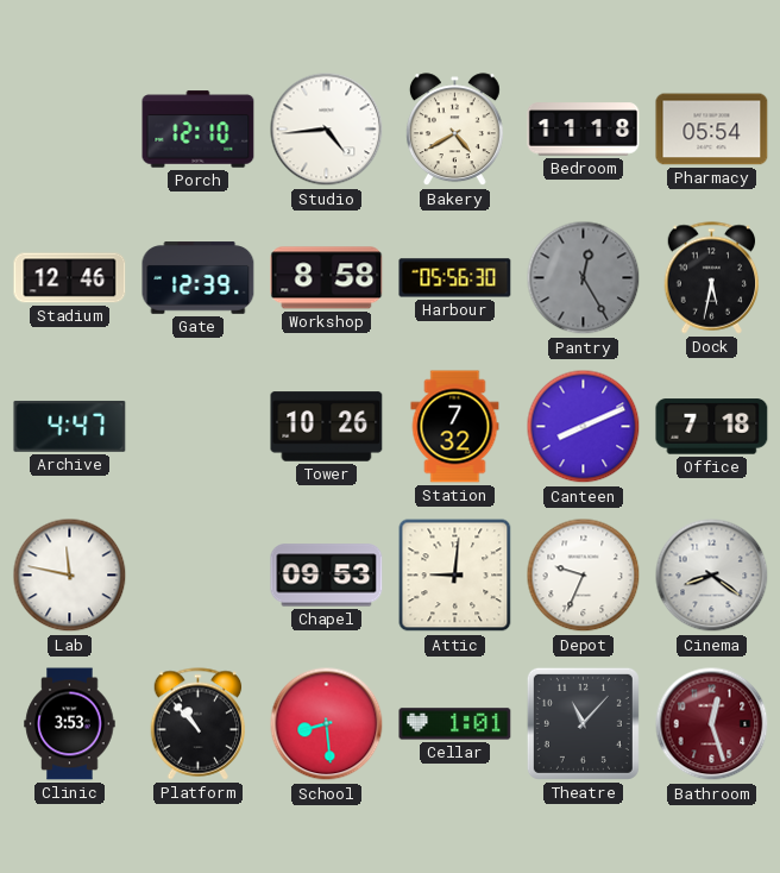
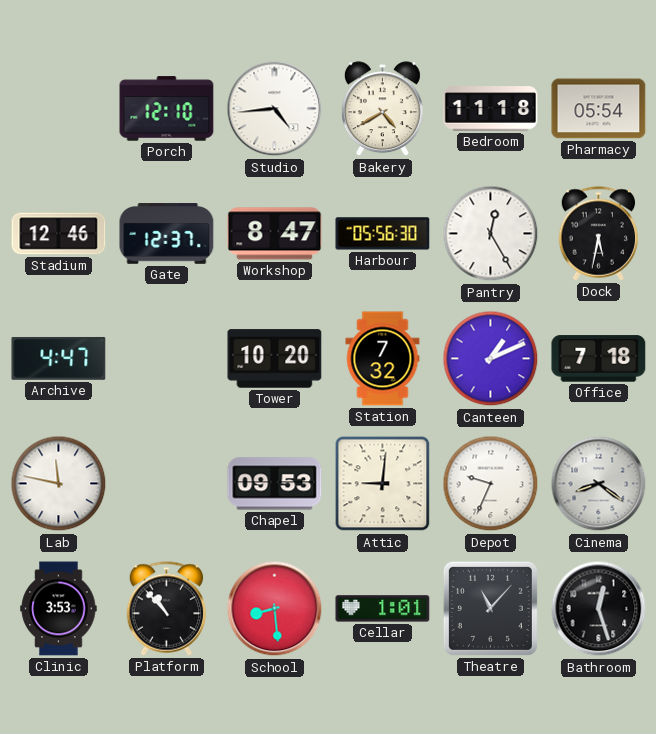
Gate: 12:39 -> 12:37 (167, 234)
Workshop: 8:58 -> 8:47 (275, 234)
Pantry dial: grey -> white (491, 234)
Tower: 10:26 -> 10:20 (275, 359)
Canteen: 8:11 -> 1:11 (491, 359)
Bathroom dial: burgundy -> black (599, 609)
